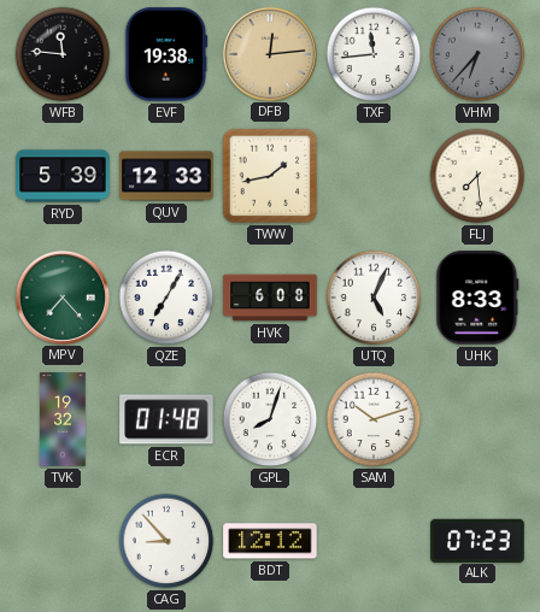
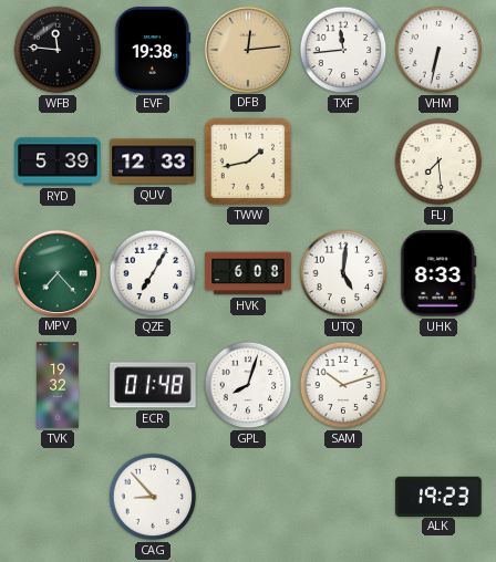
VHM: 6:37 -> 6:32 (438, 50)
VHM dial: grey -> white (438, 50)
UTQ: 5:04 -> 5:01 (343, 273)
BDT: 12:12 -> none (270, 541)
ALK: 07:23 -> 19:23 (438, 496)
